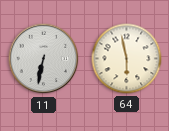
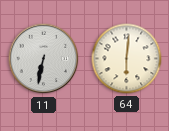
64: 5:58 -> 6:01 (127, 59)
